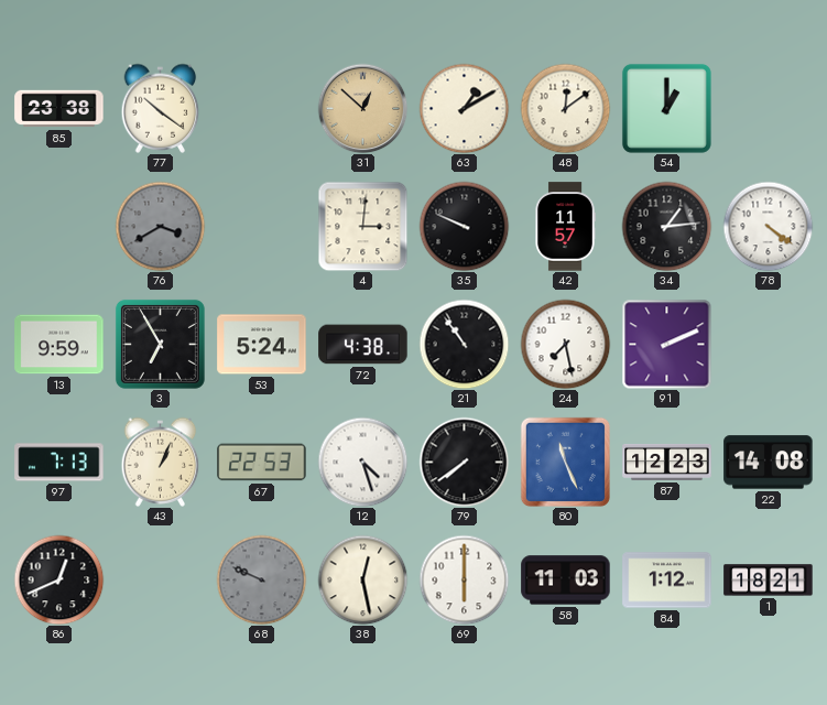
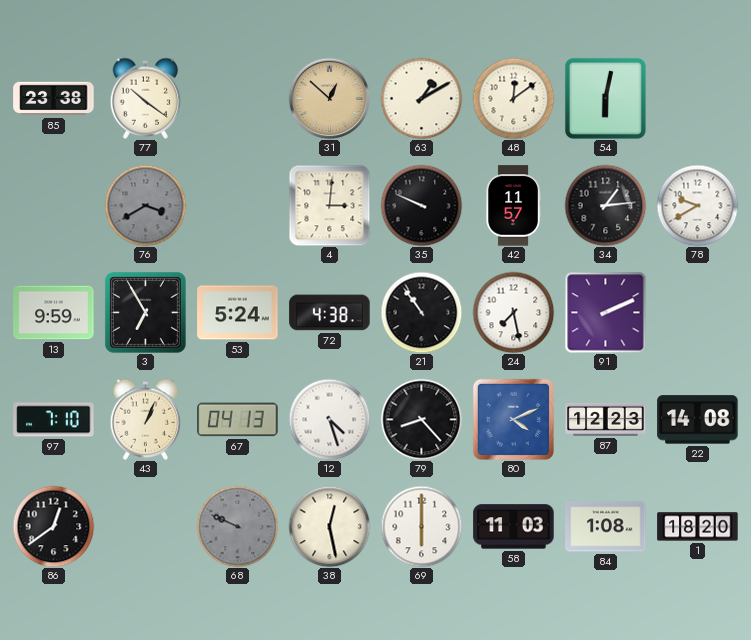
54: 1:00 -> 6:02 (605, 98)
78: 4:21 -> 9:40 (697, 205)
97: 7:13 -> 7:10 (54, 420)
67: 22:53 -> 04:13 (238, 420)
79: 7:39 -> 8:23 (421, 419)
80: 11:26 -> 4:11 (513, 419)
86: 12:41 -> 12:39 (53, 526)
84: 1:12 -> 1:08 (606, 527)
1: 18:21 -> 18:20 (698, 527)
